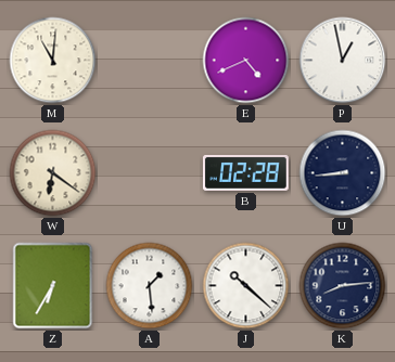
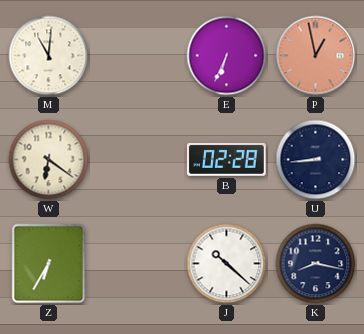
E: 4:41 -> 6:34 (227, 56)
P dial: white -> salmon (316, 56)
A: 1:29 -> none (150, 286)
K: 8:14 -> 8:17 (316, 264)
